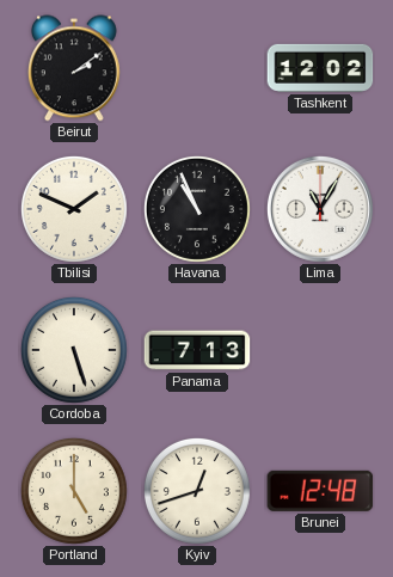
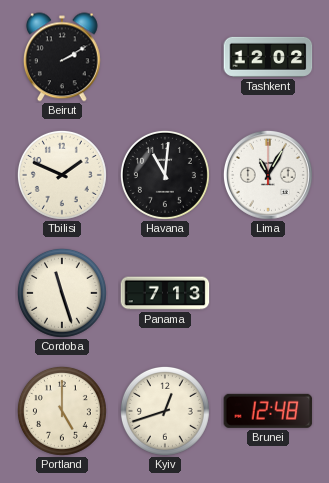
Beirut: 2:09 -> 2:10 (62, 57)
Havana: 10:56 -> 11:01 (165, 175)
Cordoba: 5:27 -> 11:27 (62, 293)
